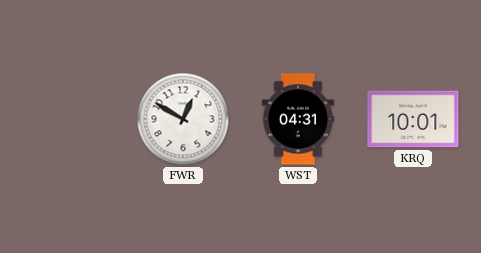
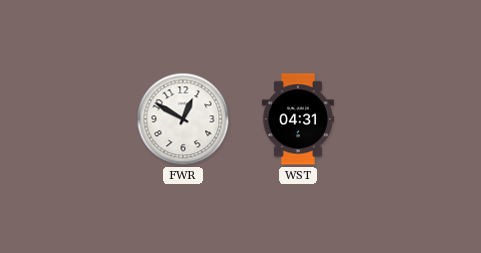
KRQ: 10:01 -> none (413, 119)
